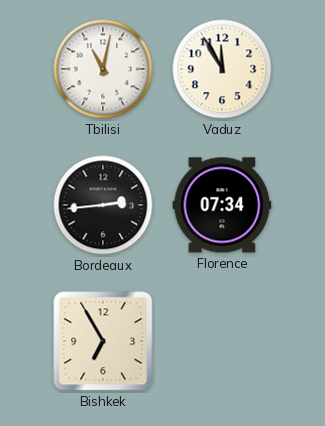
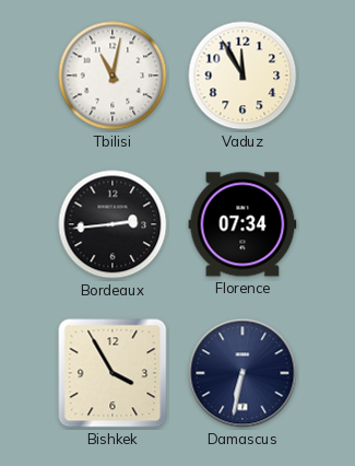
Bishkek: 6:55 -> 3:55 (113, 373)
Damascus: none -> 6:32 (242, 373)
